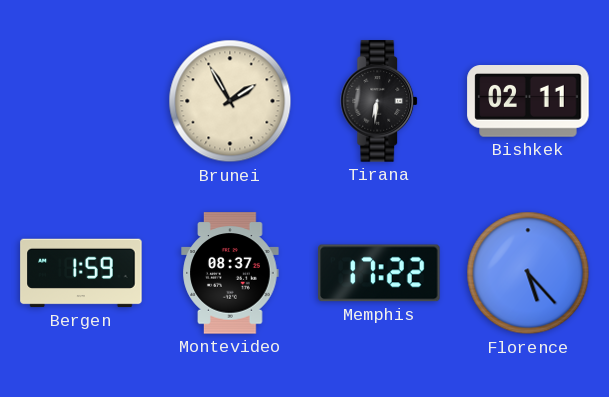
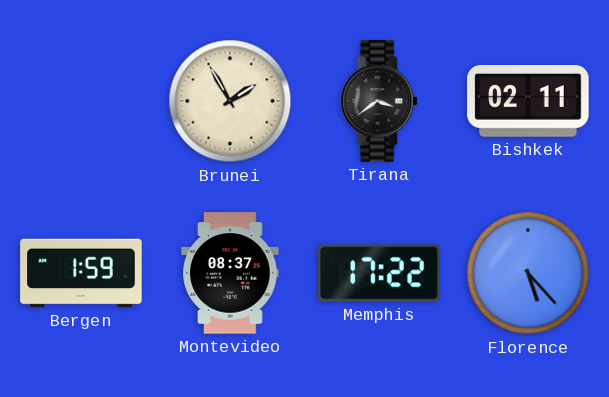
Tirana: 6:31 -> 3:39 (380, 101)
